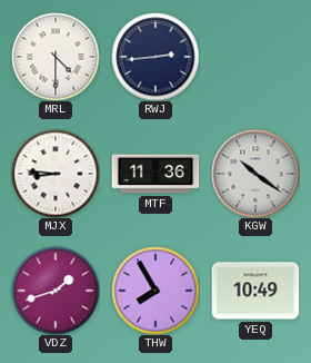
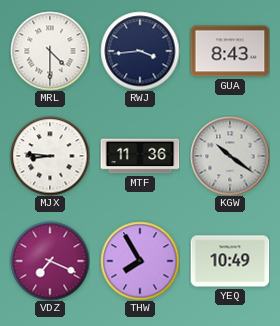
RWJ: 2:44 -> 3:44 (140, 51)
GUA: none -> 8:43 (230, 51)
VDZ: 1:42 -> 7:19 (50, 261)
